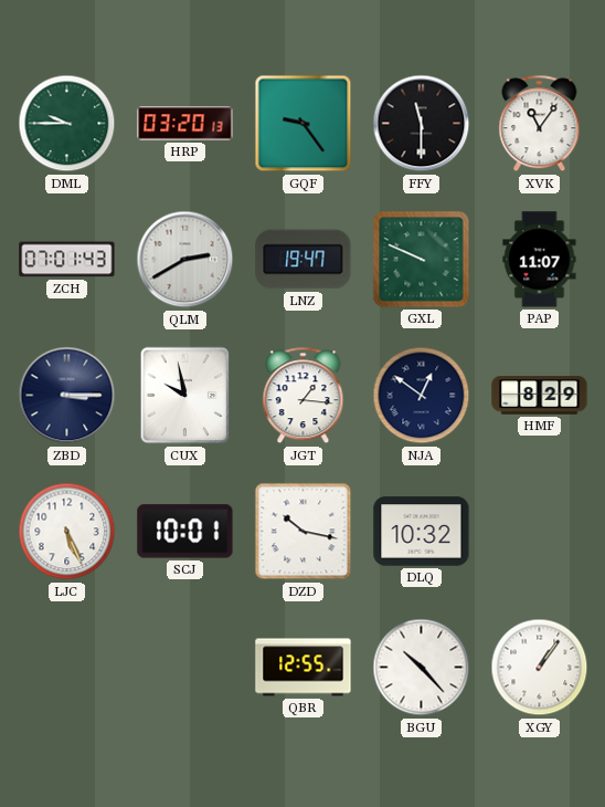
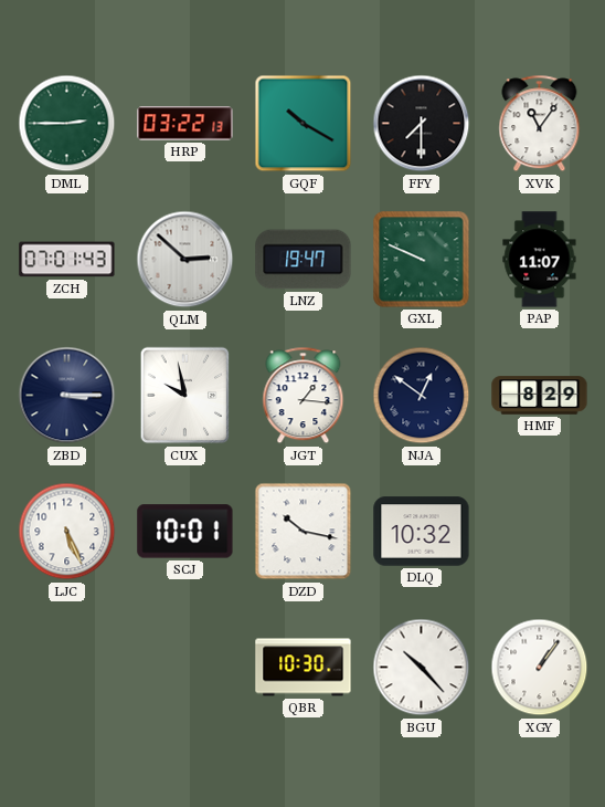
DML: 9:45 -> 2:45 (67, 124)
HRP: 03:20 -> 03:22 (185, 124)
GQF: 9:24 -> 10:20 (304, 124)
FFY: 11:30 -> 7:30 (422, 124)
QLM: 2:40 -> 2:52 (185, 260)
QBR: 12:55 -> 10:30 (304, 668)
